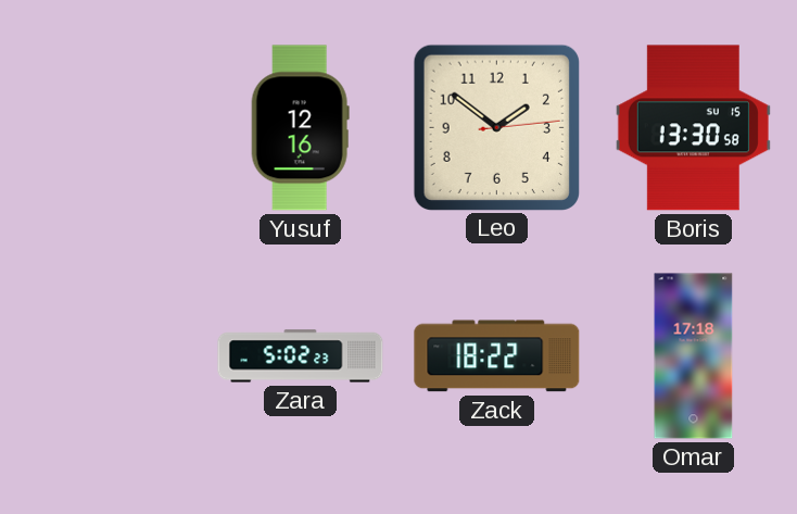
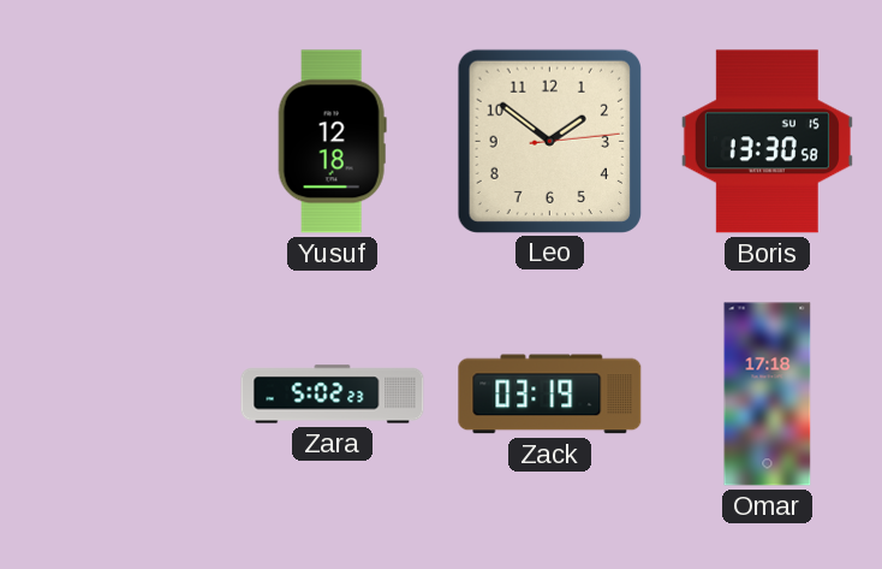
Yusuf: 12:16 -> 12:18 (332, 142)
Zack: 18:22 -> 03:19 (550, 395)
